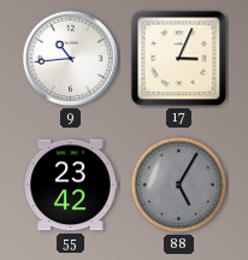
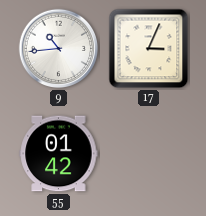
55: 23:42 -> 01:42 (59, 154)
88: 5:05 -> none (179, 185)
